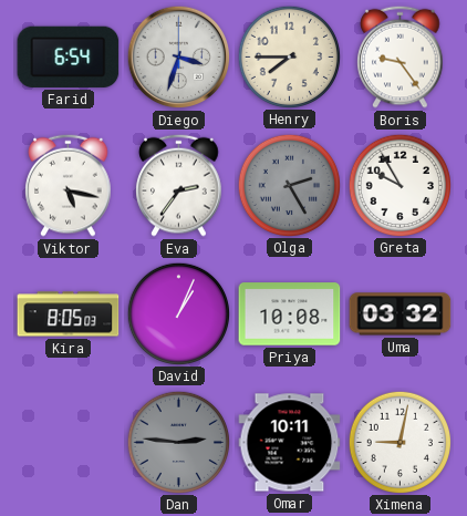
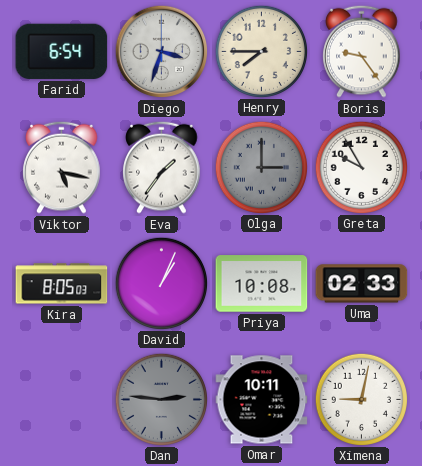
Eva: 2:36 -> 1:36 (162, 167)
Olga: 2:25 -> 3:00 (261, 167)
Uma: 03:32 -> 02:33 (362, 284)
